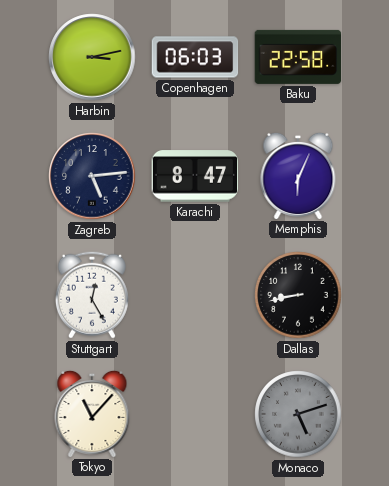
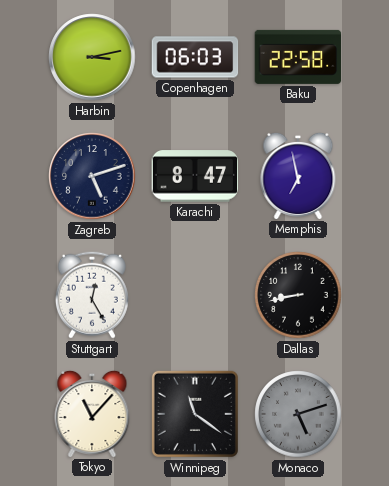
Zagreb: 5:14 -> 5:12 (92, 176)
Memphis: 6:04 -> 6:58 (298, 175)
Winnipeg: none -> 11:21 (195, 414)
